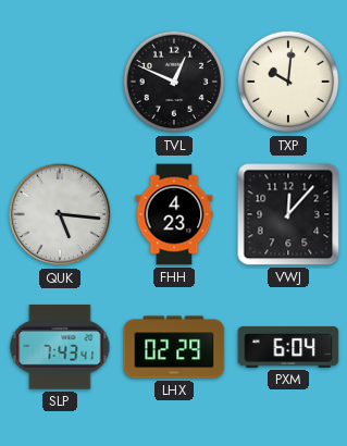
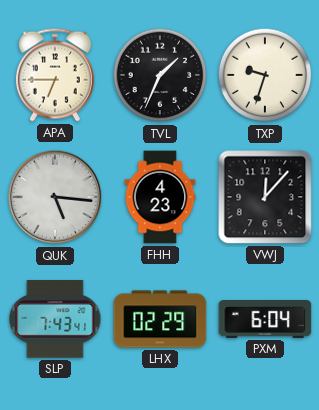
APA: none -> 6:45 (55, 75)
TVL: 12:49 -> 1:34 (160, 75)
TXP: 10:01 -> 9:33 (265, 75)
